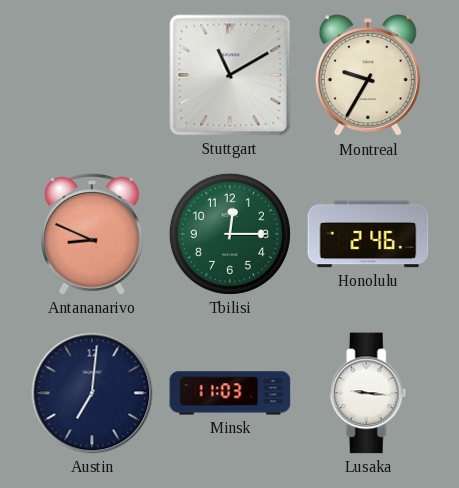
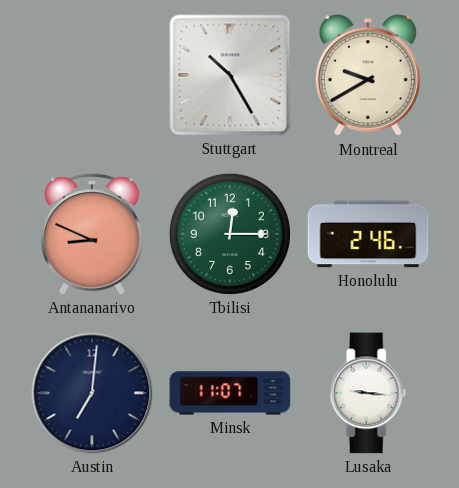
Stuttgart: 11:10 -> 10:25 (230, 75)
Montreal: 9:35 -> 9:40 (368, 76)
Minsk: 11:03 -> 11:07 (230, 393)
